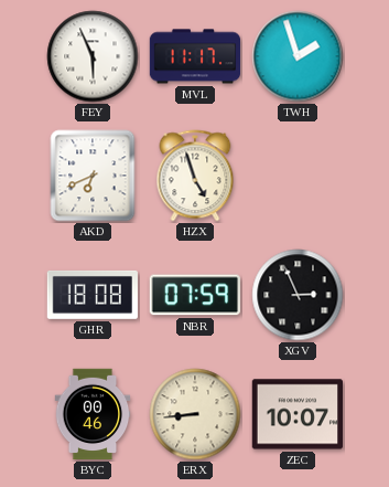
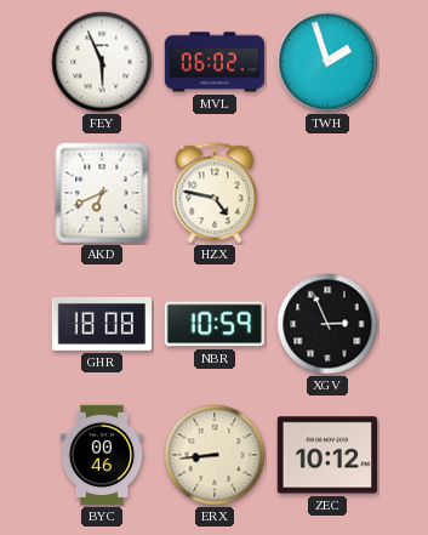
MVL: 11:17 -> 06:02 (215, 62)
HZX: 4:57 -> 4:47 (215, 193)
NBR: 07:59 -> 10:59 (215, 324)
ZEC: 10:07 -> 10:12 (326, 455)
